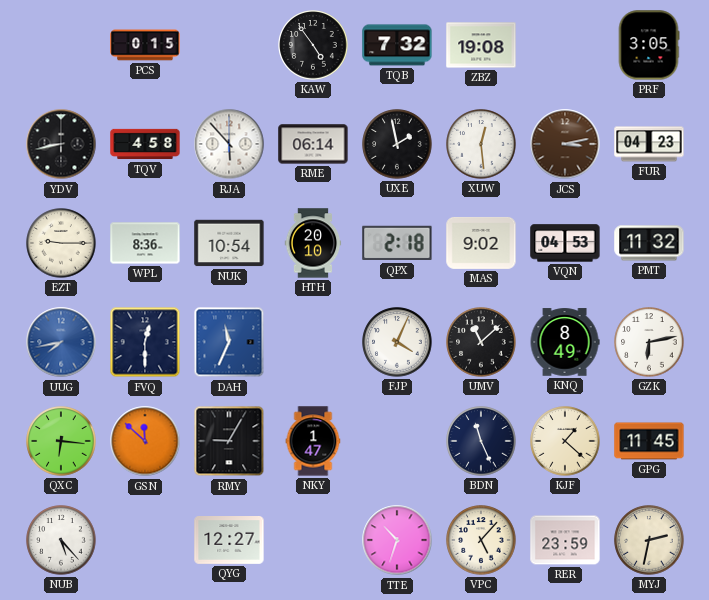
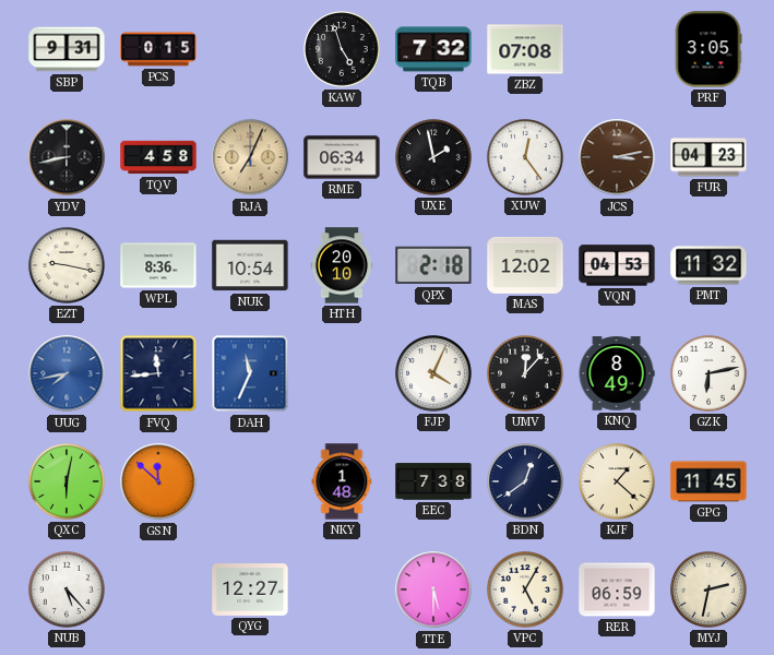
SBP: none -> 9:31 (67, 49)
KAW: 4:54 -> 4:57 (342, 49)
ZBZ: 19:08 -> 07:08 (525, 49)
RJA: 5:53 -> 7:04 (250, 157)
RJA dial: white -> champagne (250, 157)
RME: 06:14 -> 06:34 (342, 157)
XUW: 12:29 -> 12:24 (525, 157)
EZT: 9:15 -> 9:17 (67, 265)
MAS: 9:02 -> 12:02 (525, 265)
FVQ: 12:30 -> 11:44 (158, 373)
UMV: 11:08 -> 12:07 (525, 373)
QXC: 6:16 -> 6:02 (67, 481)
RMY: 9:05 -> none (229, 441)
NKY: 1:47 -> 1:48 (342, 481)
EEC: none -> 7:38 (433, 481)
BDN: 11:26 -> 12:39 (525, 481)
TTE: 10:33 -> 5:30 (433, 589)
VPC: 5:07 -> 5:05 (525, 589)
RER: 23:59 -> 06:59 (617, 589)
